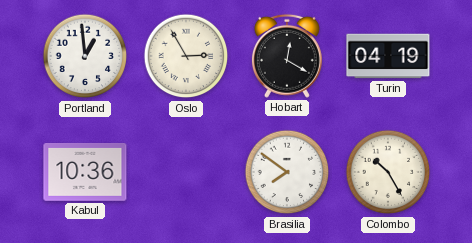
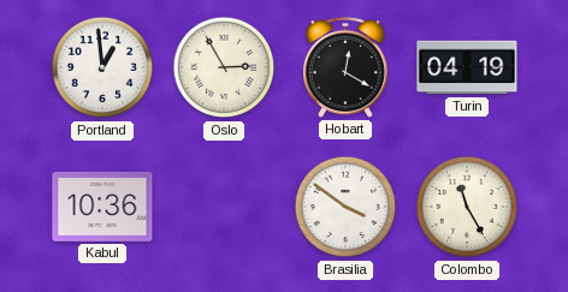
Brasilia: 7:51 -> 3:51 (345, 207)
Colombo: 10:25 -> 11:25 (467, 207)
